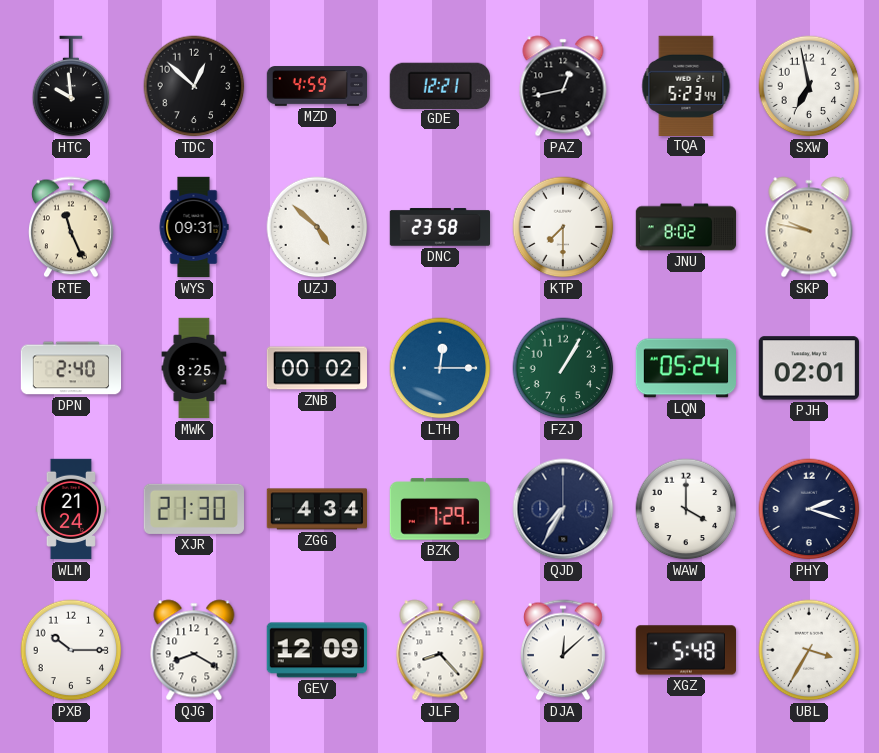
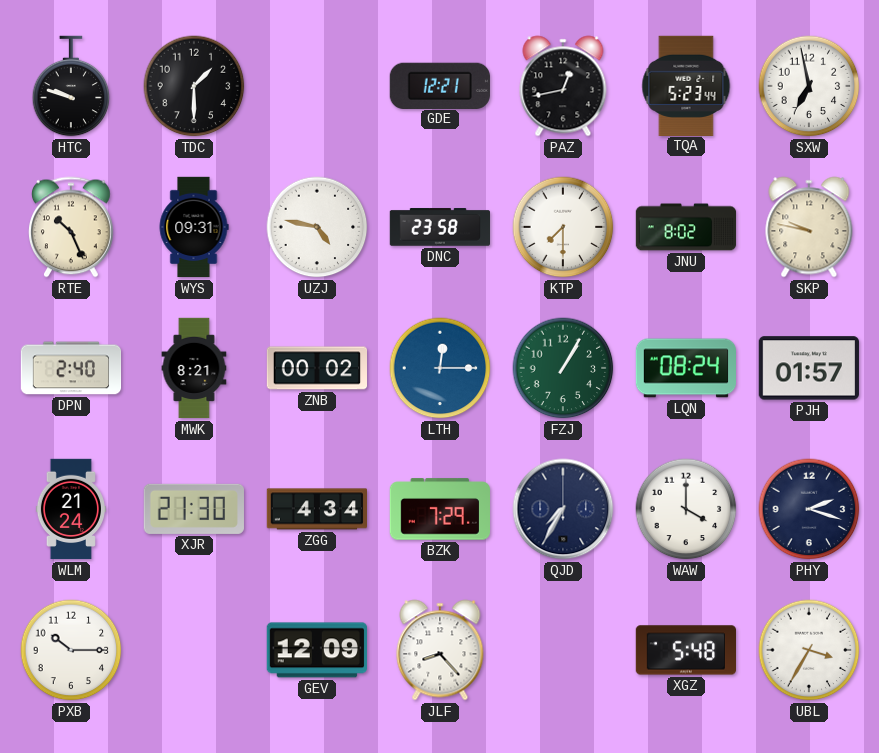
HTC: 9:59 -> 9:48 (71, 86)
TDC: 12:52 -> 1:30 (194, 86)
MZD: 4:59 -> none (317, 86)
RTE: 11:26 -> 10:26 (72, 227)
UZJ: 4:52 -> 4:47 (317, 227)
MWK: 8:25 -> 8:21 (194, 368)
LQN: 05:24 -> 08:24 (685, 368)
PJH: 02:01 -> 01:57 (809, 368)
QJG: 8:20 -> none (194, 650)
DJA: 12:08 -> none (564, 650)
